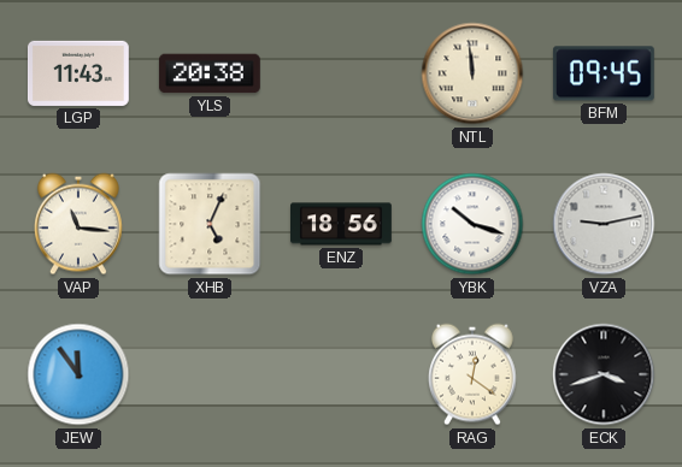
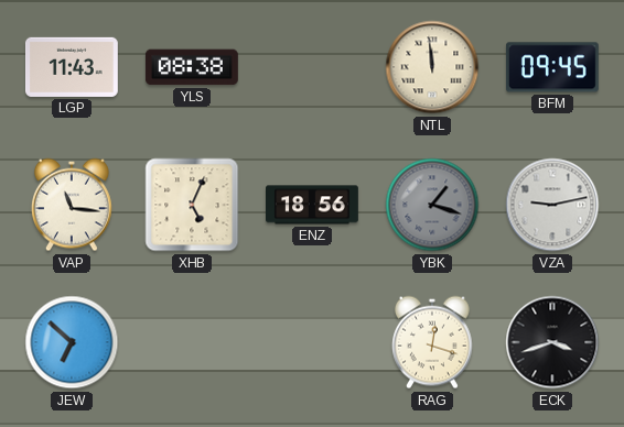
YLS: 20:38 -> 08:38 (192, 67)
YBK: 10:18 -> 1:18 (432, 205)
YBK dial: white -> grey (432, 205)
JEW: 11:54 -> 6:52 (72, 342)
RAG: 12:21 -> 12:18 (432, 342)
